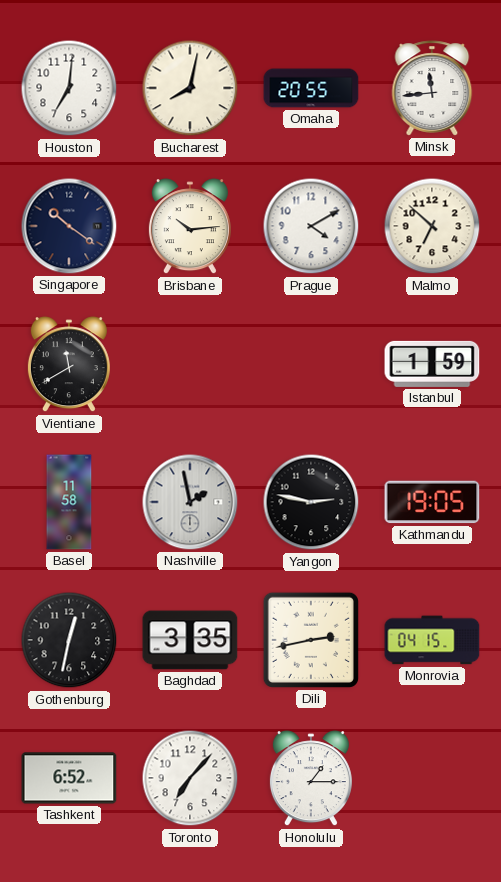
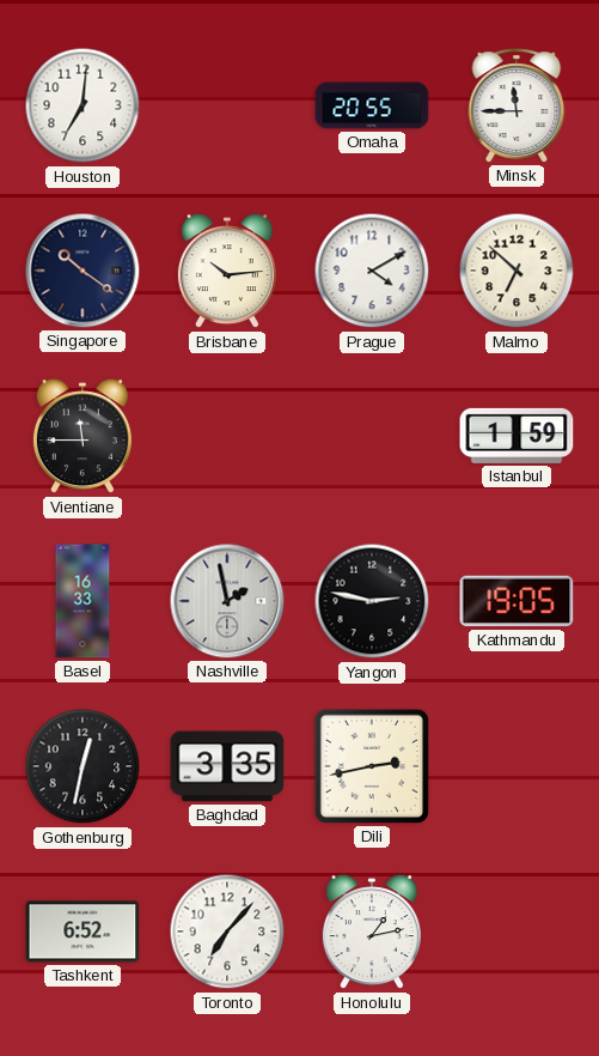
Bucharest: 8:02 -> none (190, 88)
Minsk: 11:44 -> 11:45 (517, 105)
Vientiane: 11:40 -> 11:45 (82, 437)
Basel: 11:58 -> 16:33 (82, 601)
Monrovia: 04:15 -> none (432, 640)
Honolulu: 1:15 -> 1:13 (372, 933)
